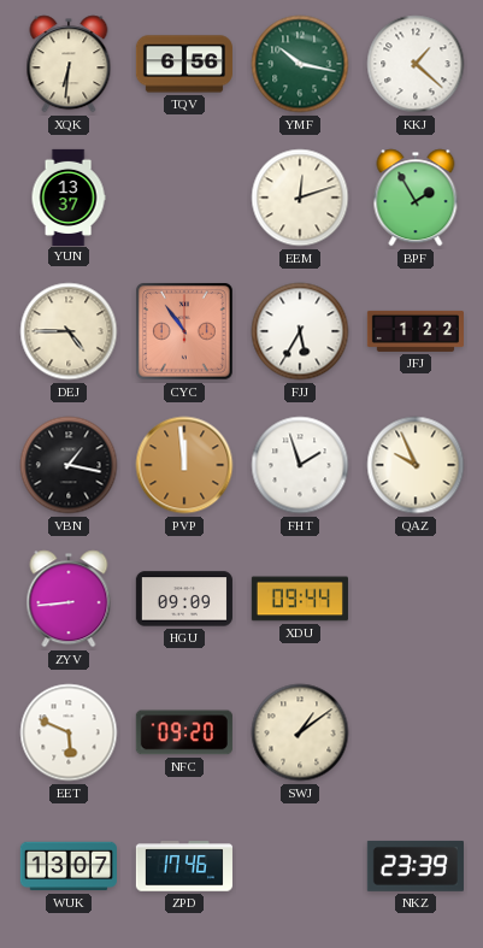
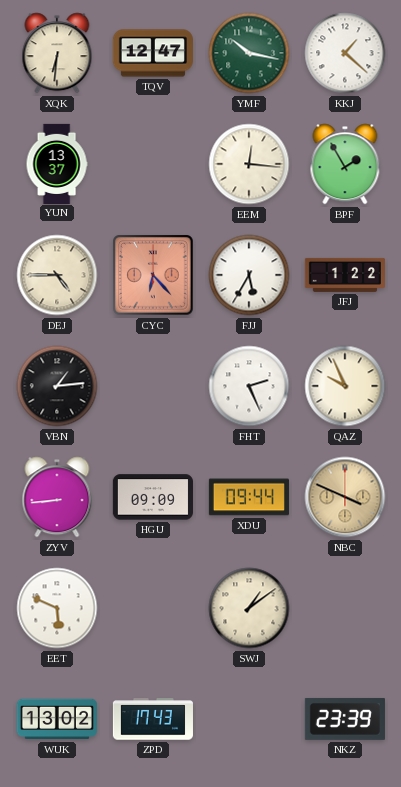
TQV: 6:56 -> 12:47 (153, 53)
EEM: 12:12 -> 12:16 (249, 164)
CYC: 10:54 -> 6:23 (153, 275)
VBN: 1:17 -> 1:14 (57, 386)
PVP: 11:59 -> none (184, 465)
FHT: 1:57 -> 2:26 (249, 386)
NBC: none -> 3:49 (345, 497)
NFC: 09:20 -> none (184, 732)
WUK: 13:07 -> 13:02 (57, 719)
ZPD: 17:46 -> 17:43 (153, 719)
